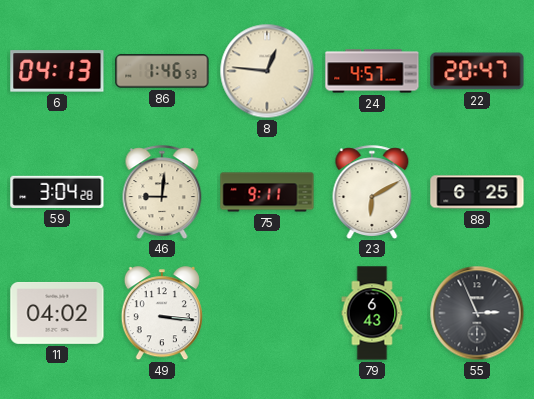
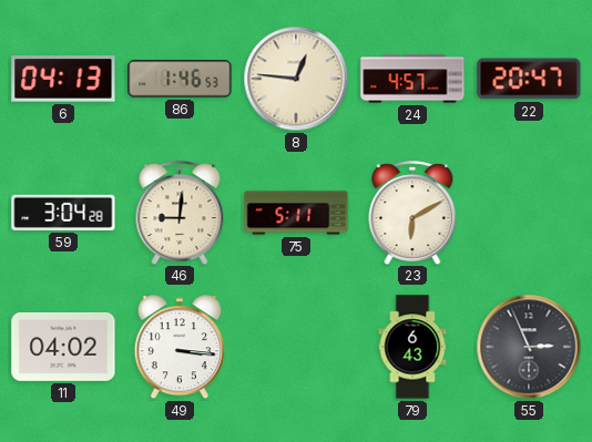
75: 9:11 -> 5:11 (296, 213)
88: 6:25 -> none (477, 192)
